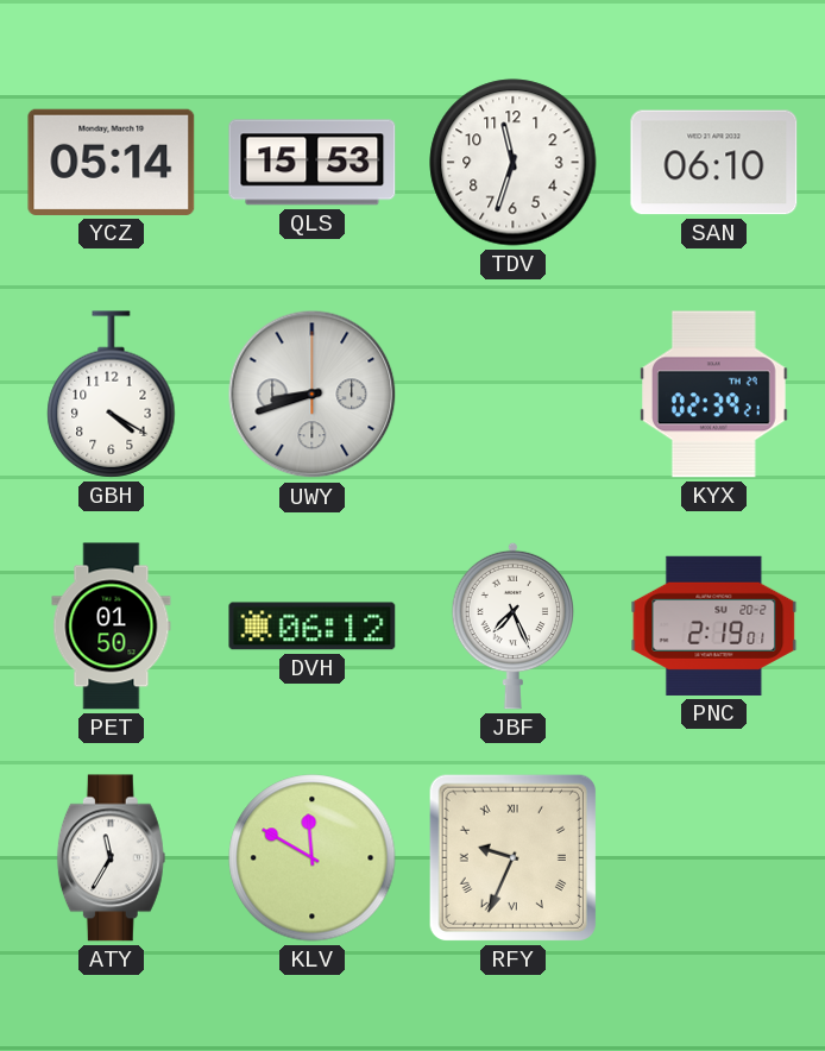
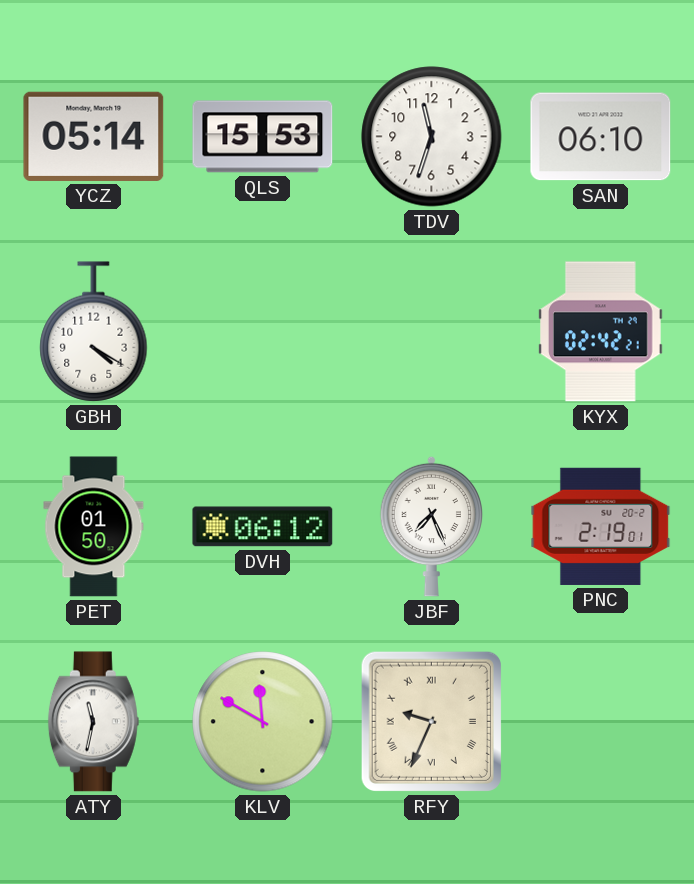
UWY: 8:42 -> none (313, 395)
KYX: 02:39 -> 02:42 (601, 332)
ATY: 11:35 -> 11:32 (93, 722)
